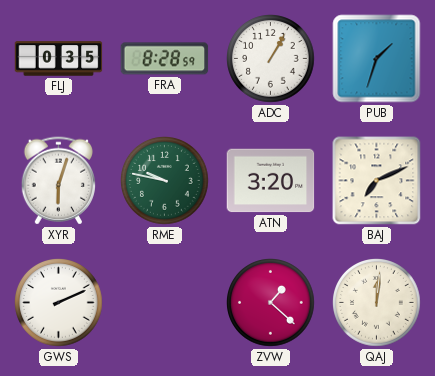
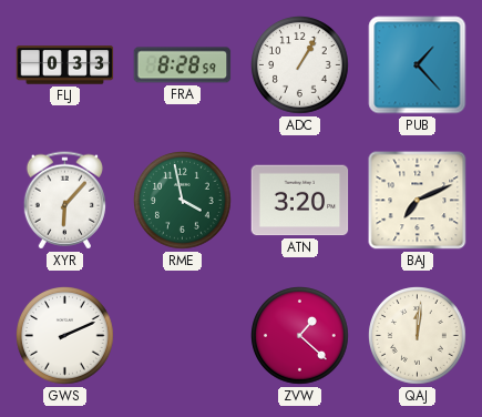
FLJ: 0:35 -> 0:33 (65, 65)
PUB: 1:33 -> 1:23 (418, 65)
XYR: 6:03 -> 6:07 (64, 201)
RME: 9:47 -> 3:58 (183, 201)
